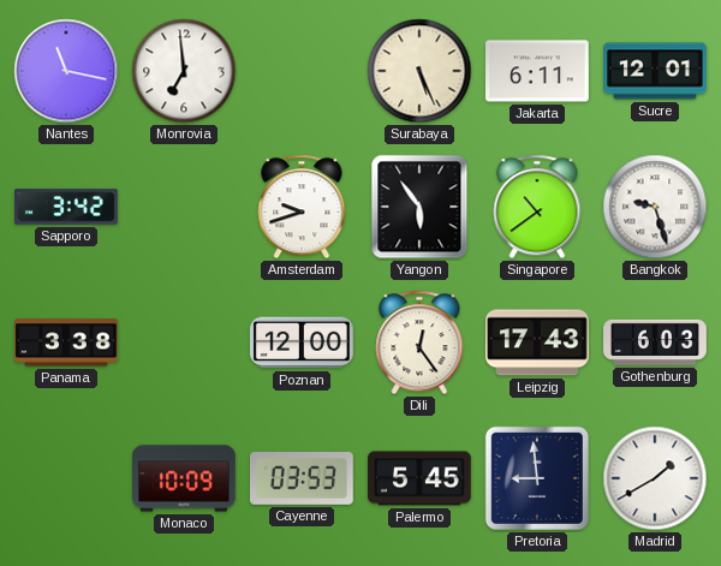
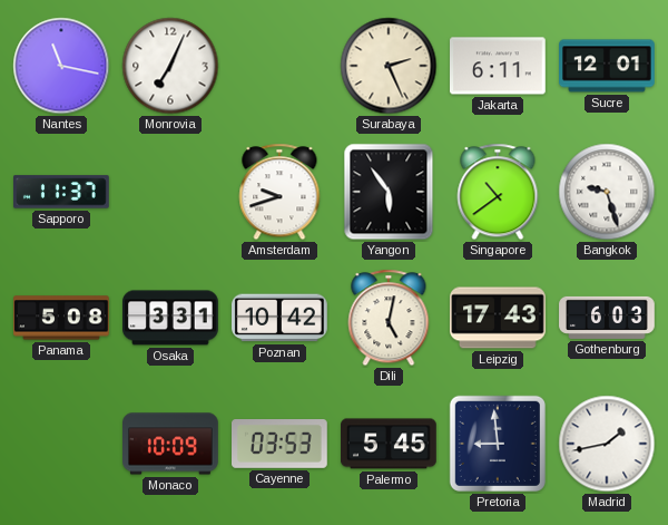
Monrovia: 6:59 -> 7:04 (170, 66)
Surabaya: 5:26 -> 2:26 (389, 66)
Sapporo: 3:42 -> 11:37 (62, 192)
Panama: 3:38 -> 5:08 (61, 318)
Osaka: none -> 3:31 (171, 318)
Poznan: 12:00 -> 10:42 (281, 318)
Dili: 12:24 -> 5:02 (389, 318)
Madrid: 1:40 -> 1:43 (607, 444)
